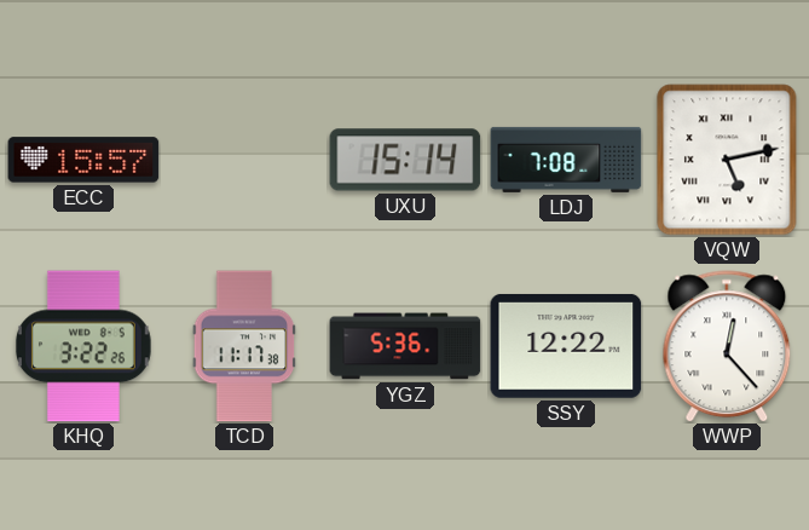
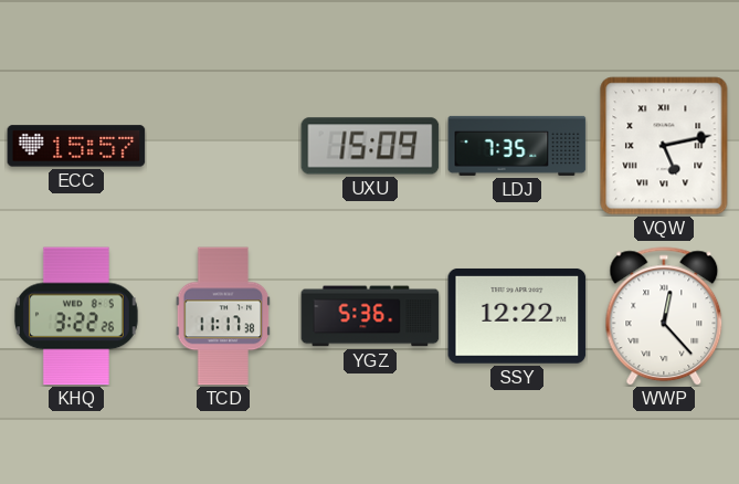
UXU: 15:14 -> 15:09 (370, 146)
LDJ: 7:08 -> 7:35 (517, 146)
